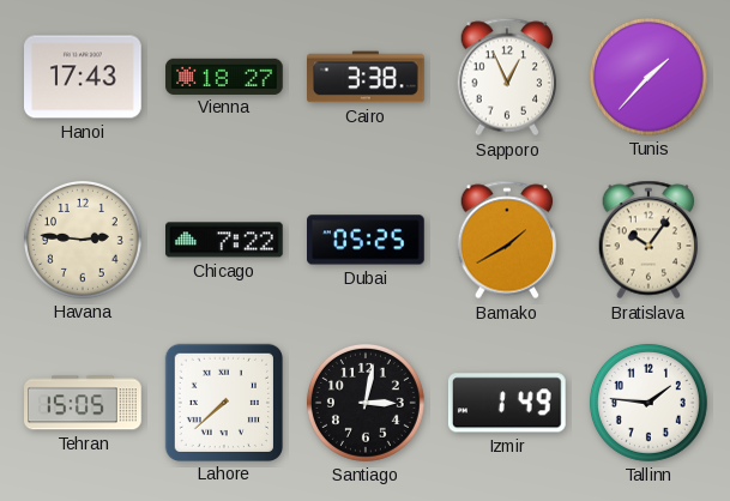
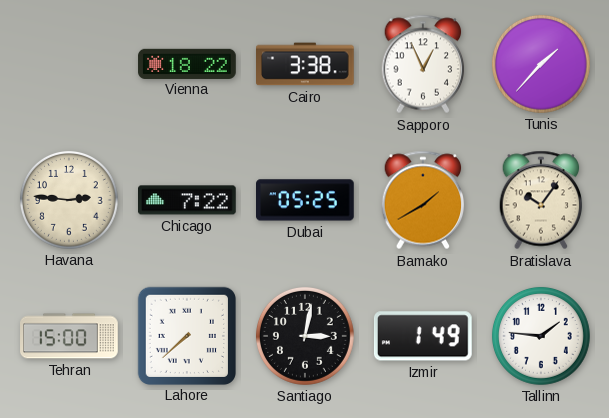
Hanoi: 17:43 -> none (84, 77)
Vienna: 18:27 -> 18:22 (187, 63)
Tehran: 15:05 -> 15:00 (69, 336)
